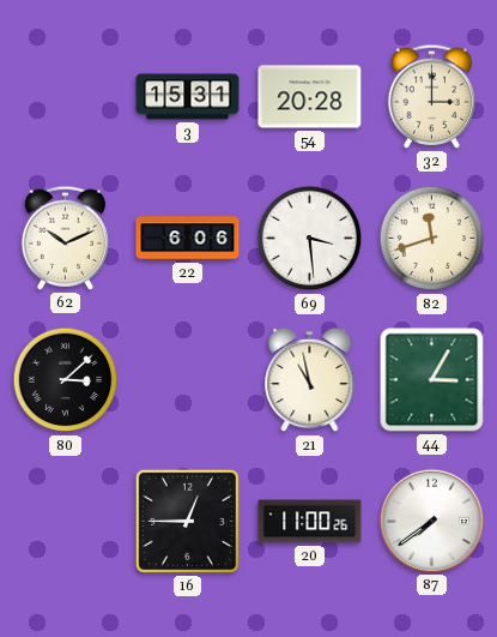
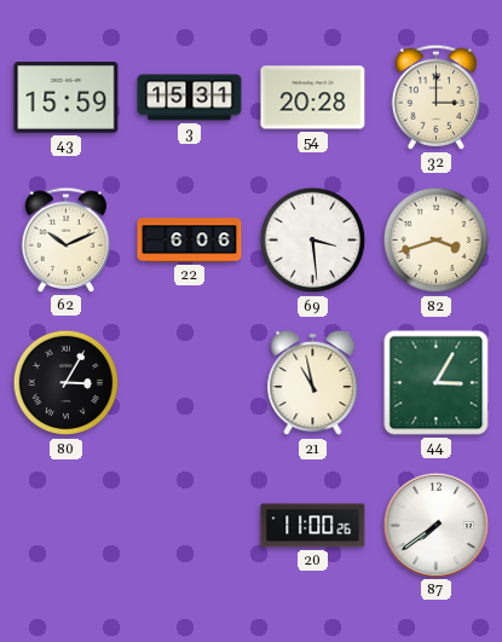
43: none -> 15:59 (67, 98)
82: 11:42 -> 3:42 (437, 241)
80: 3:08 -> 3:05 (67, 383)
16: 12:45 -> none (187, 521)
